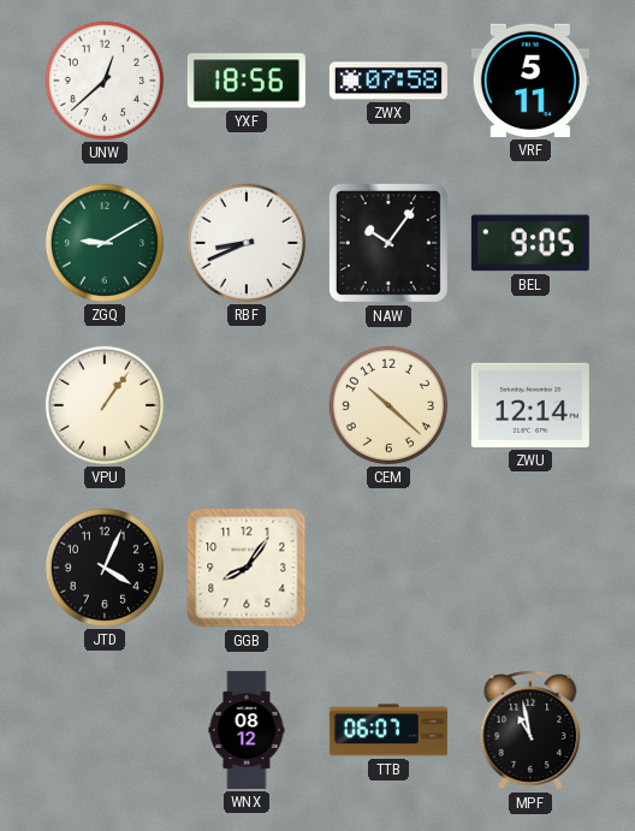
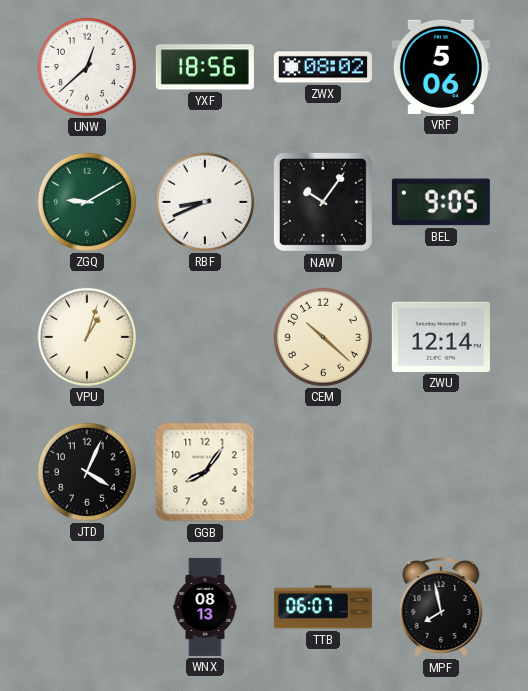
ZWX: 07:58 -> 08:02 (323, 67)
VRF: 5:11 -> 5:06 (441, 67)
VPU: 1:06 -> 1:03 (87, 337)
WNX: 08:12 -> 08:13 (205, 607)
MPF: 10:58 -> 7:58 (441, 608)
